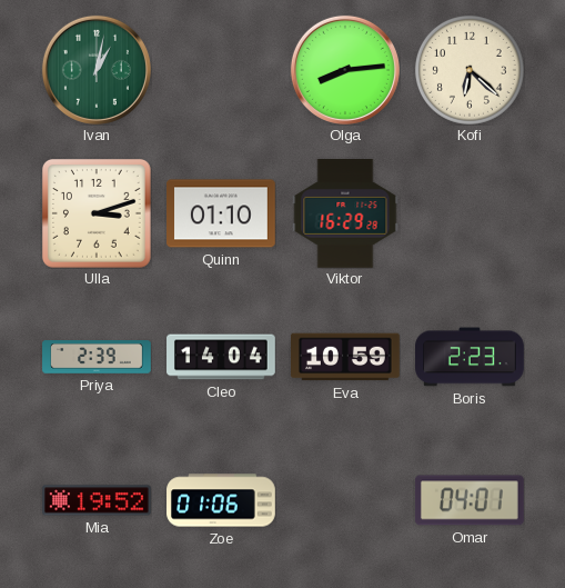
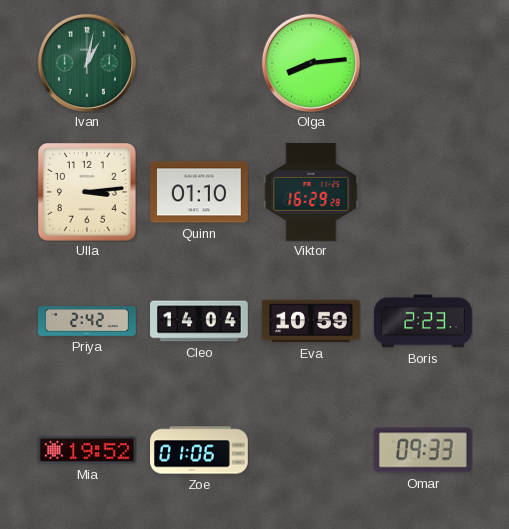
Kofi: 6:22 -> none (470, 70)
Ulla: 3:12 -> 3:14 (87, 192)
Priya: 2:39 -> 2:42 (87, 321)
Omar: 04:01 -> 09:33 (423, 450)
